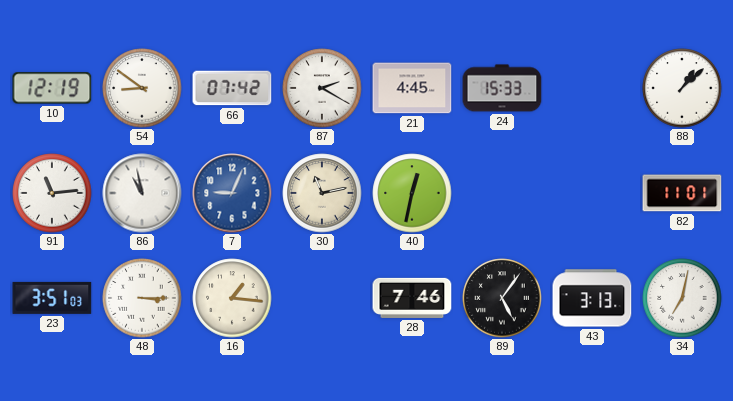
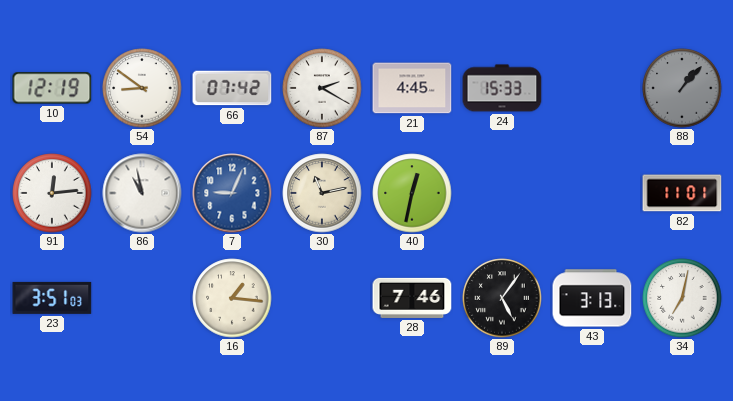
88: 1:08 -> 1:07 (682, 88)
88 dial: white -> grey (682, 88)
91: 11:14 -> 12:14 (52, 193)
48: 3:15 -> none (142, 298)
